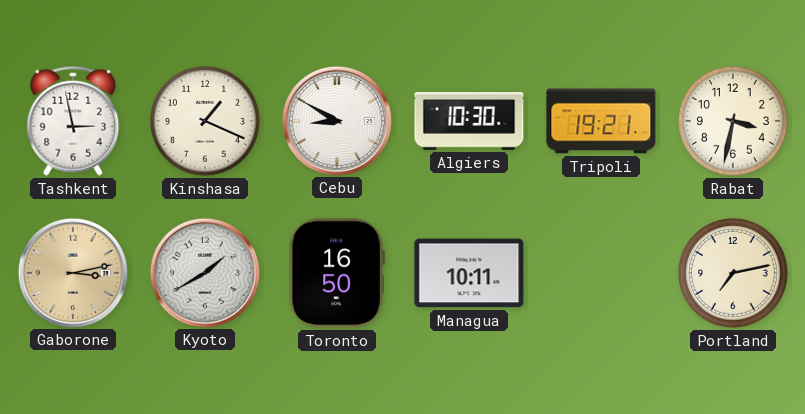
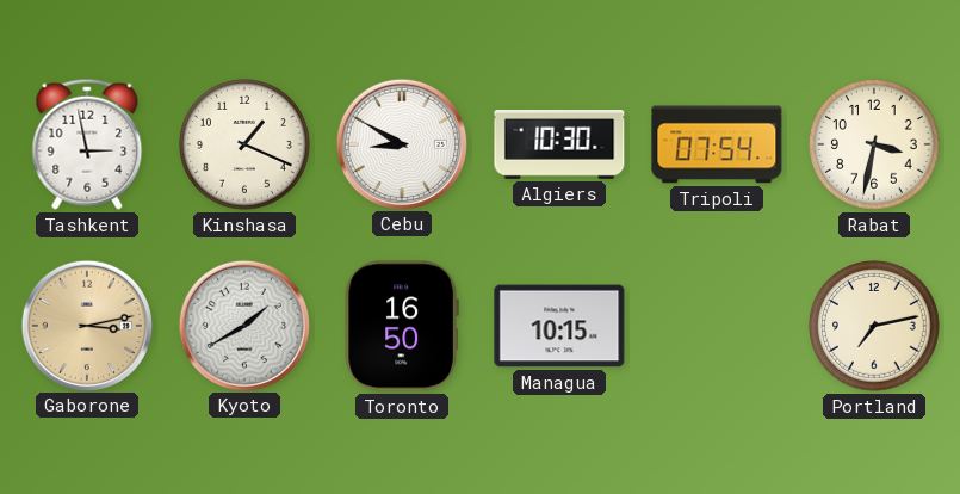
Tripoli: 19:21 -> 07:54 (717, 144)
Managua: 10:11 -> 10:15 (559, 326)
